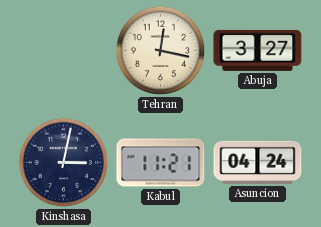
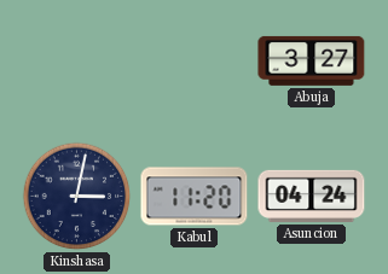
Tehran: 12:17 -> none (161, 51)
Kabul: 11:21 -> 11:20 (195, 197)
